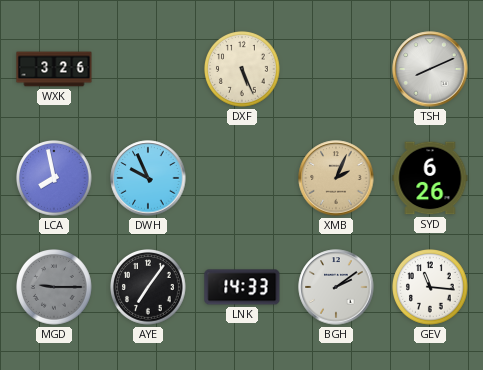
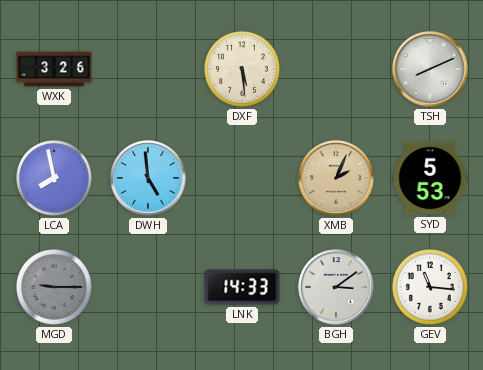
DXF: 5:26 -> 5:29 (243, 70)
DWH: 9:56 -> 4:59 (148, 178)
SYD: 6:26 -> 5:53 (430, 178)
AYE: 7:06 -> none (149, 288)
BGH: 2:09 -> 3:09 (336, 287)
